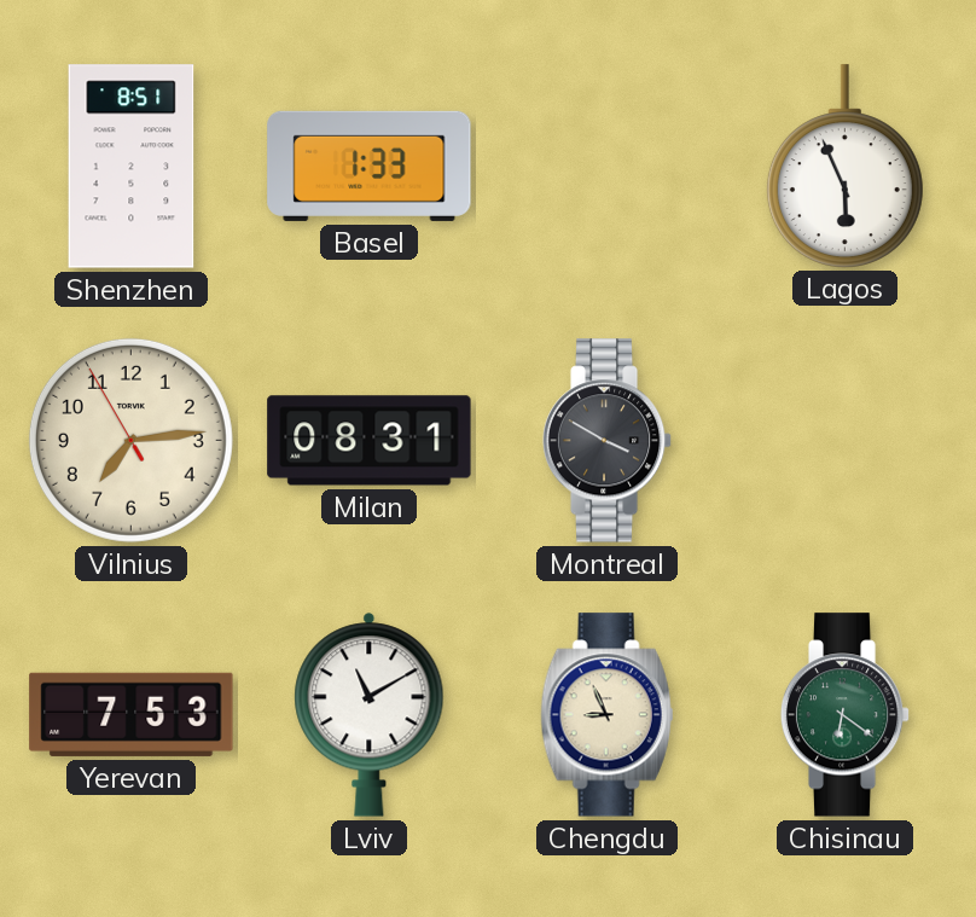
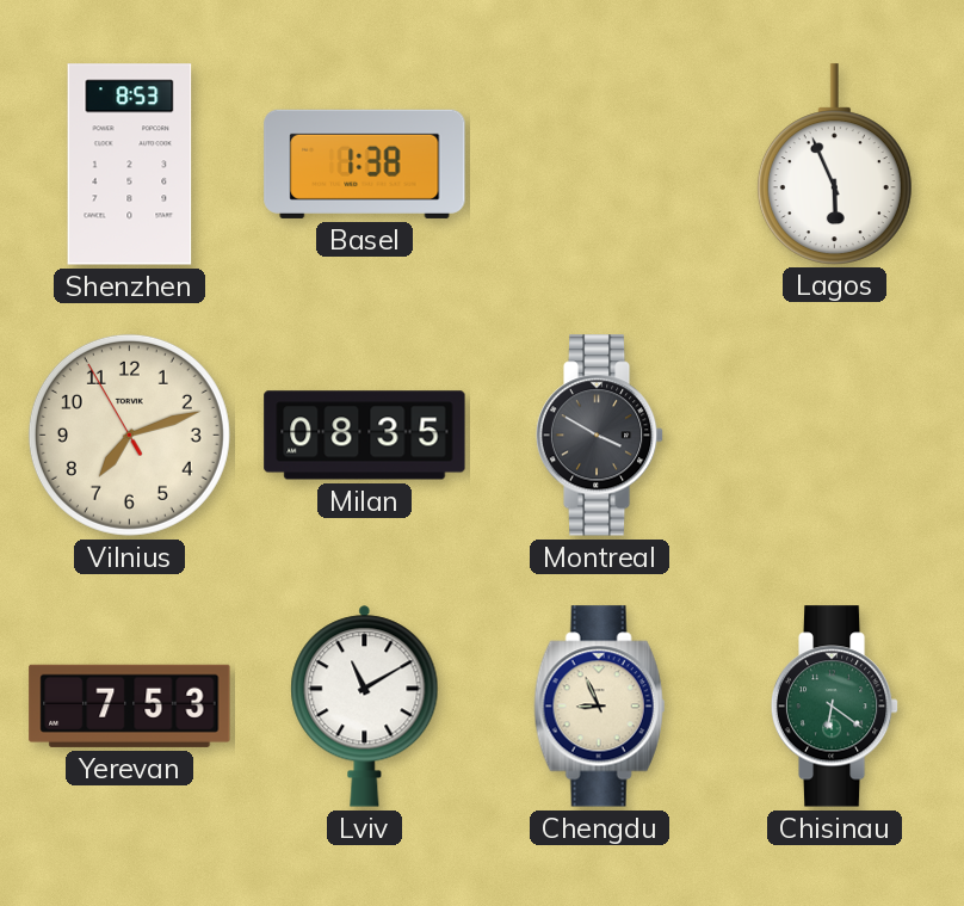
Shenzhen: 8:51 -> 8:53 (130, 165)
Basel: 1:33 -> 1:38 (365, 164)
Vilnius: 7:13 -> 7:11 (129, 434)
Milan: 08:31 -> 08:35 (365, 436)
